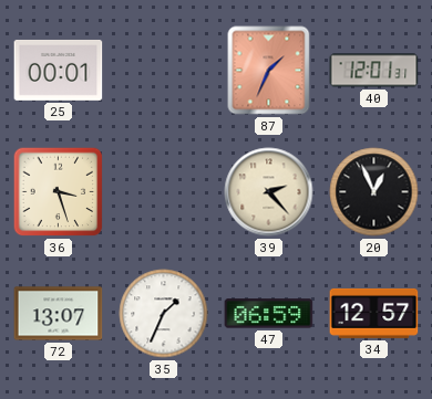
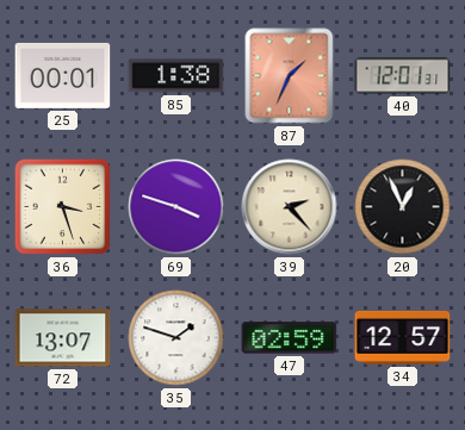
85: none -> 1:38 (176, 76)
69: none -> 3:48 (176, 207)
35: 1:34 -> 1:48 (176, 338)
47: 06:59 -> 02:59 (290, 338)
